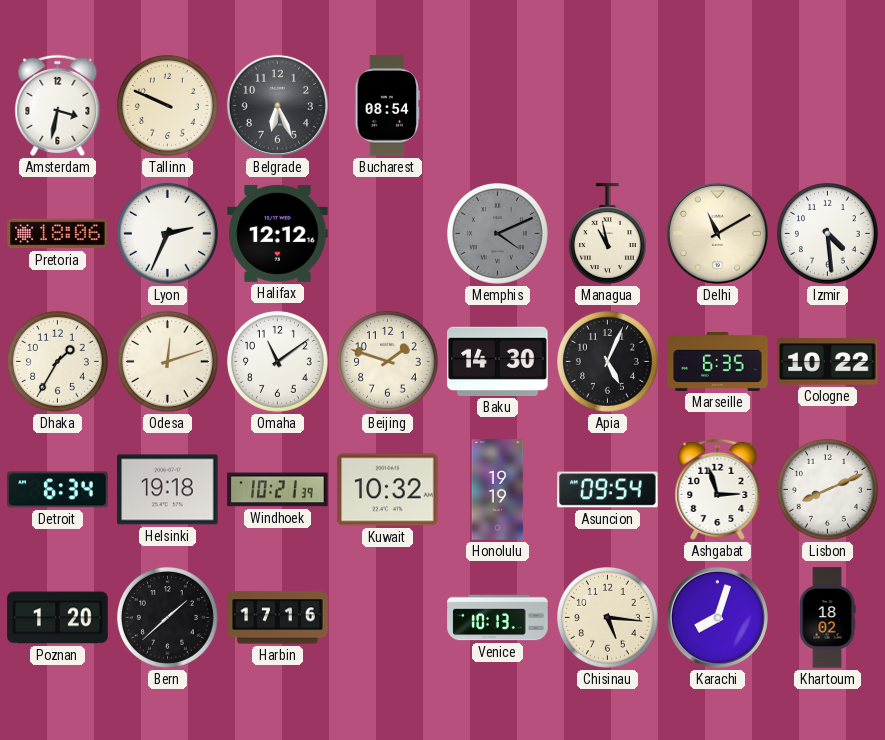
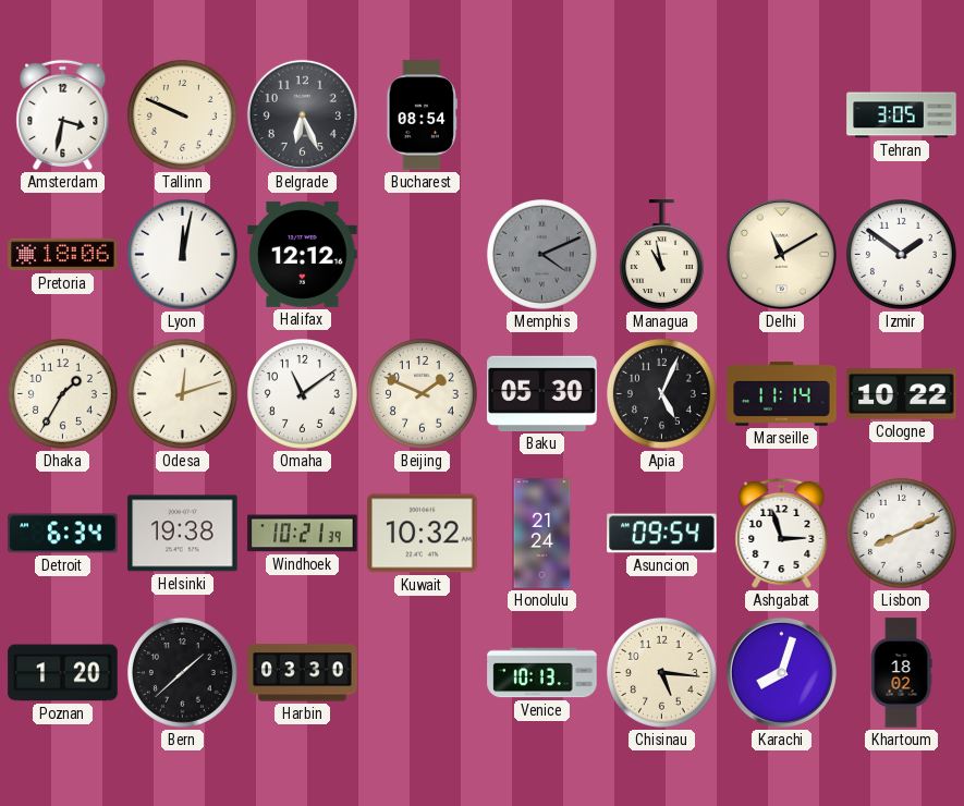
Tehran: none -> 3:05 (902, 115)
Lyon: 2:34 -> 12:02 (182, 254)
Izmir: 4:29 -> 1:51 (901, 254)
Beijing: 1:48 -> 1:49 (422, 393)
Baku: 14:30 -> 05:30 (542, 393)
Marseille: 6:35 -> 11:14 (782, 393)
Helsinki: 19:18 -> 19:38 (183, 534)
Honolulu: 19:19 -> 21:24 (542, 534)
Harbin: 17:16 -> 03:30 (303, 673)
